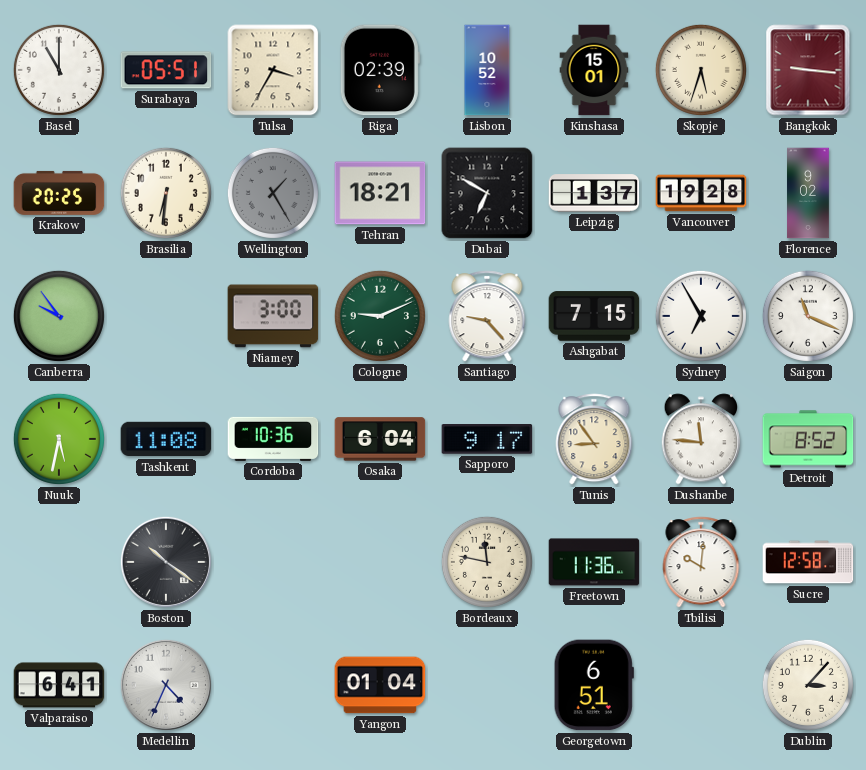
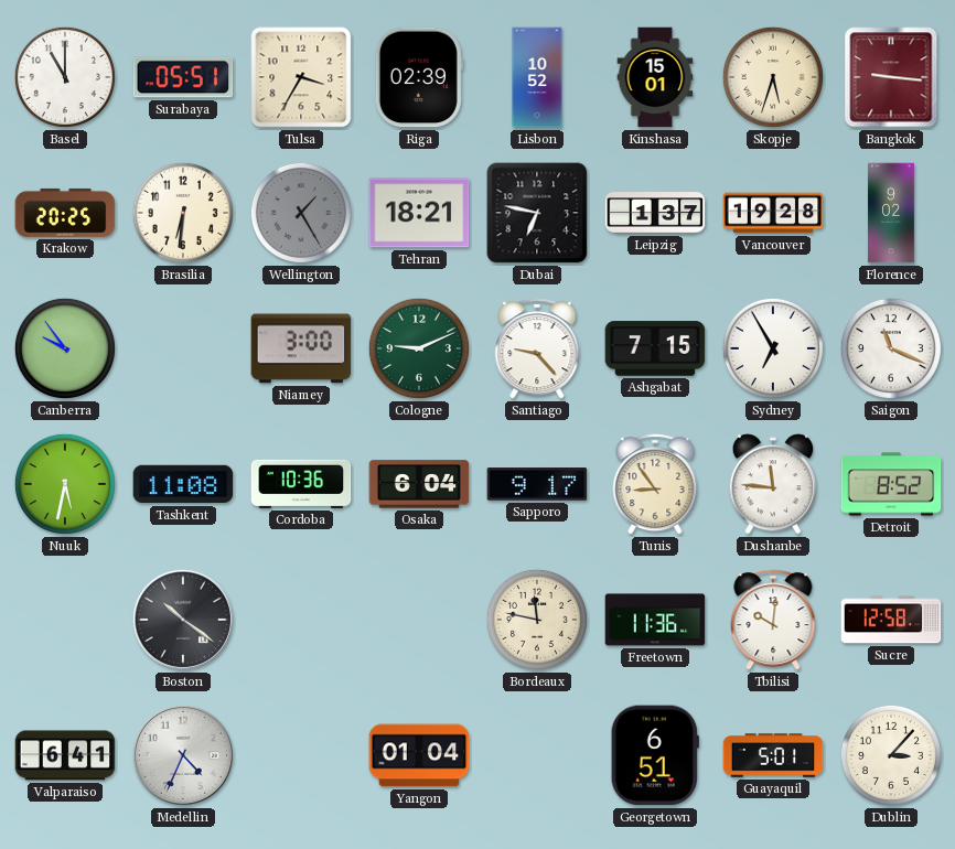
Dubai: 6:50 -> 6:47 (537, 213)
Guayaquil: none -> 5:01 (773, 755)
